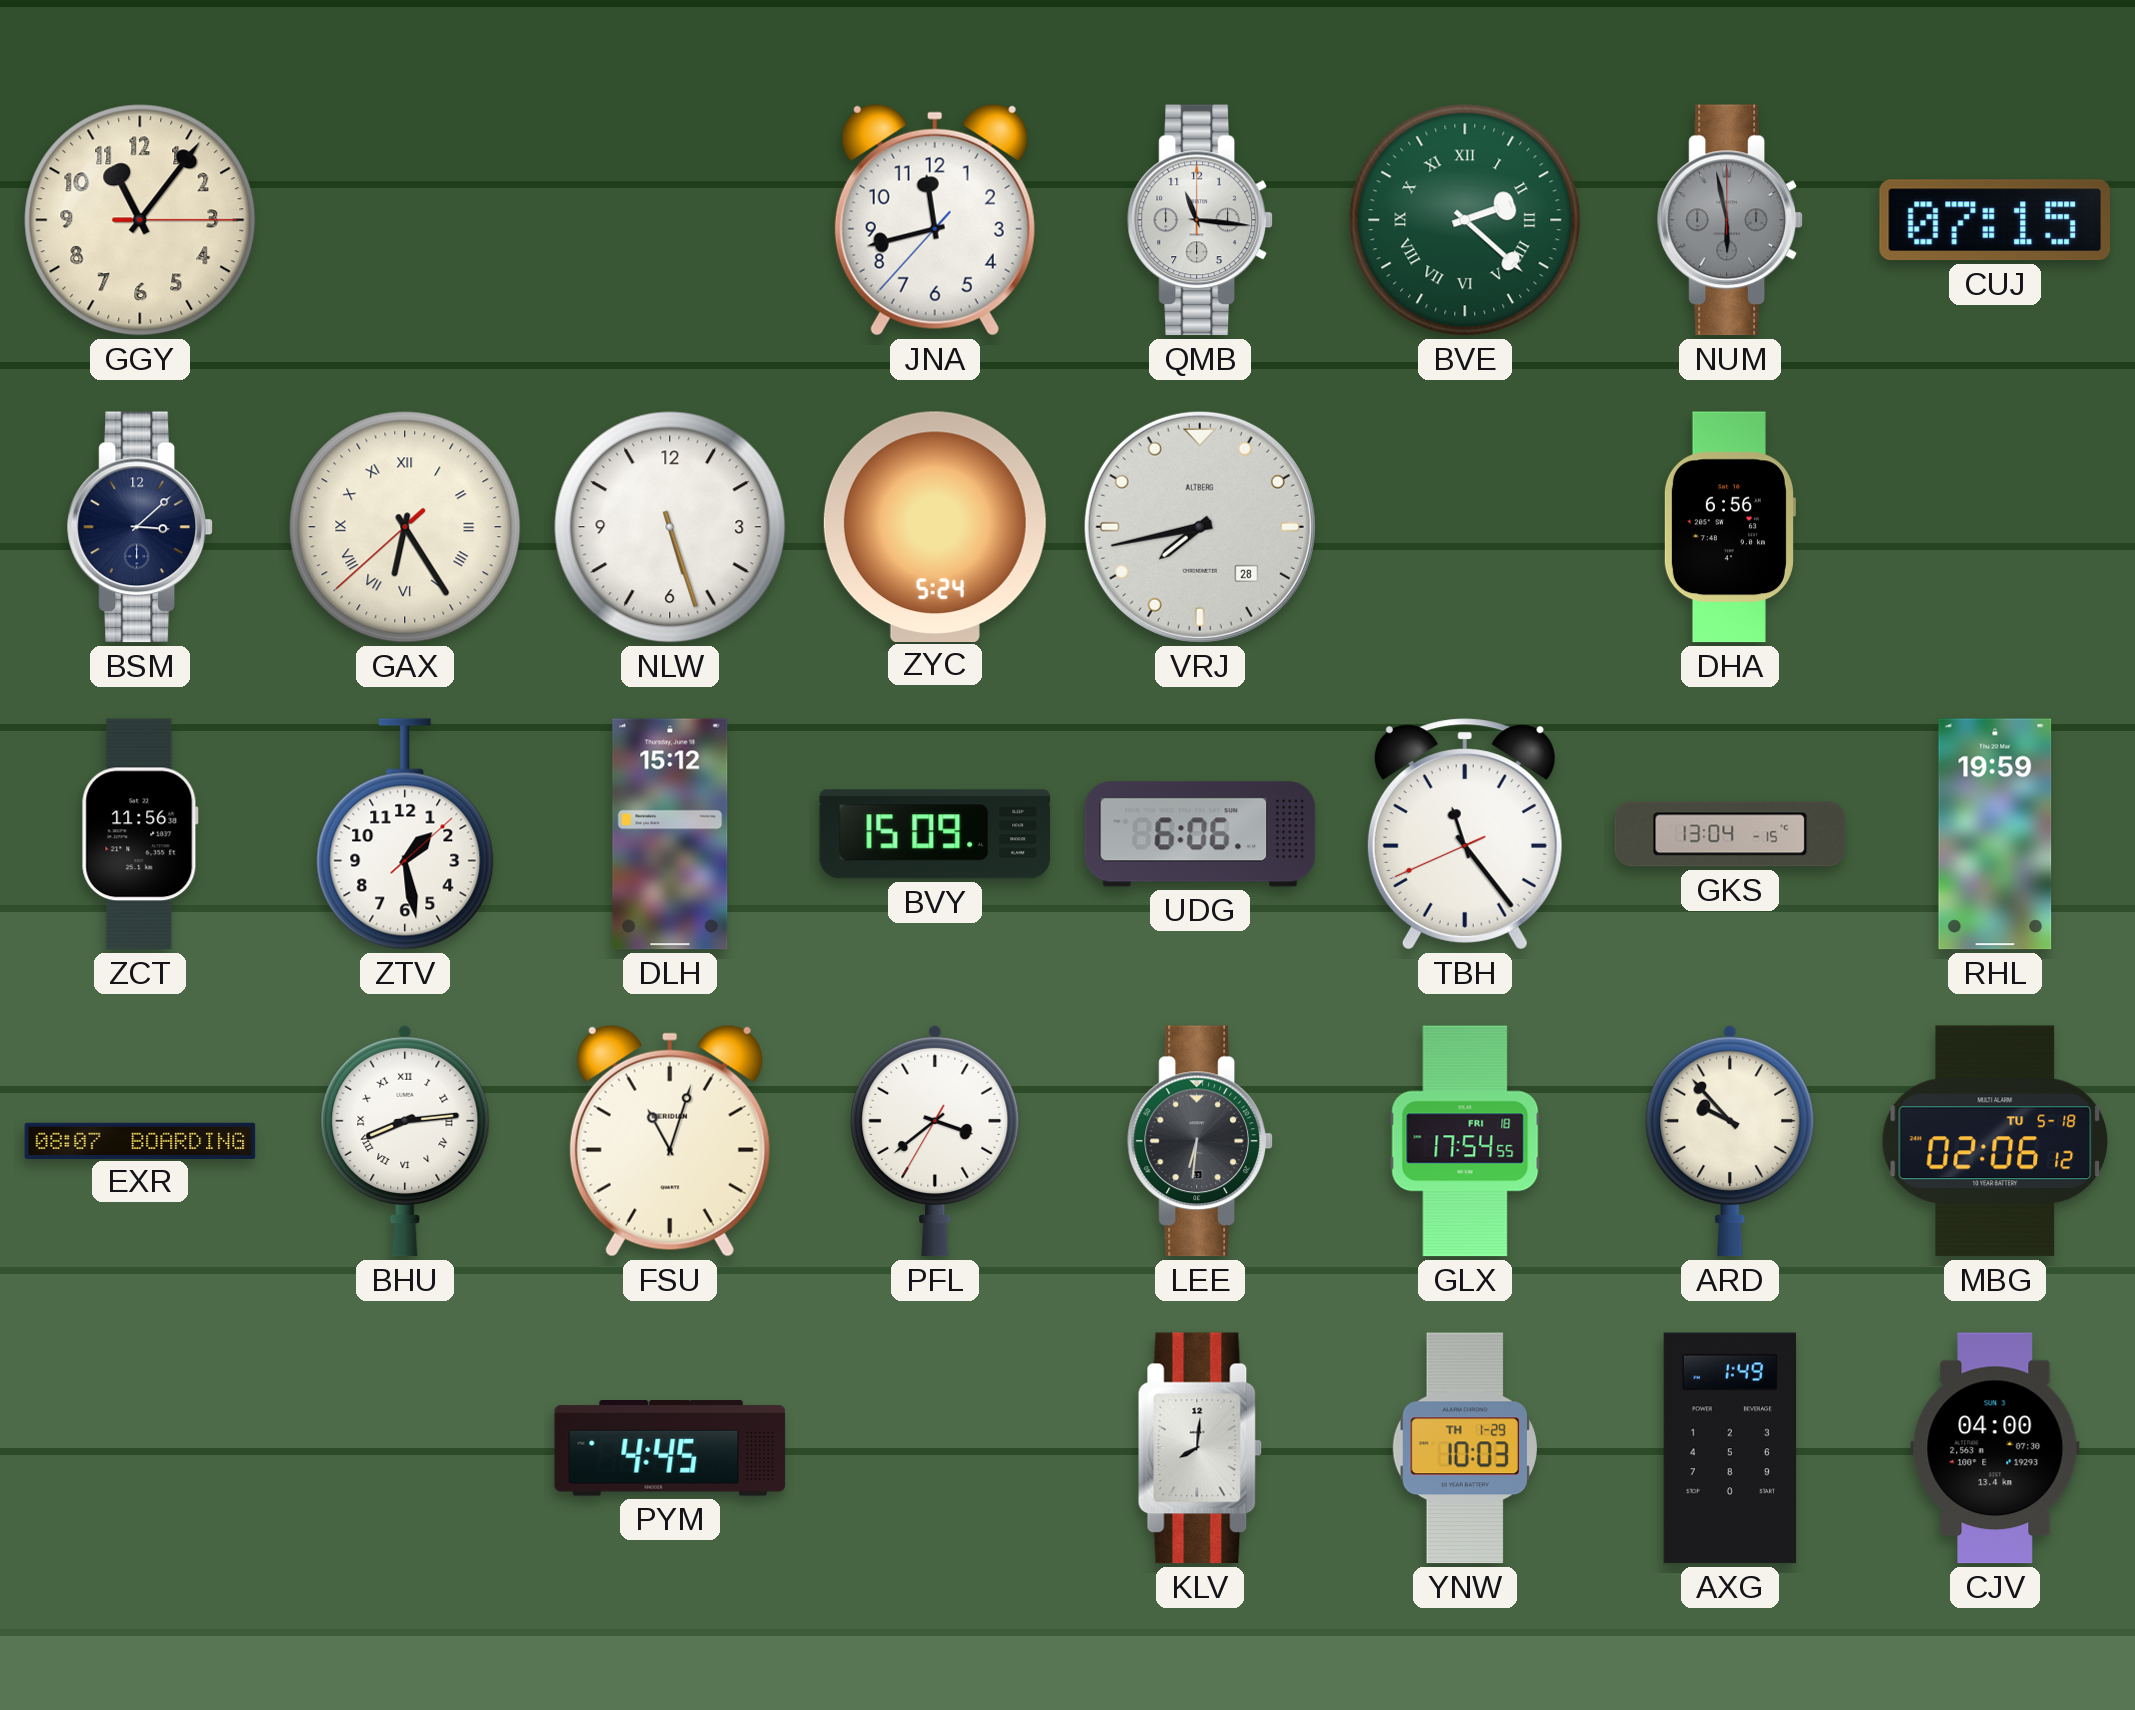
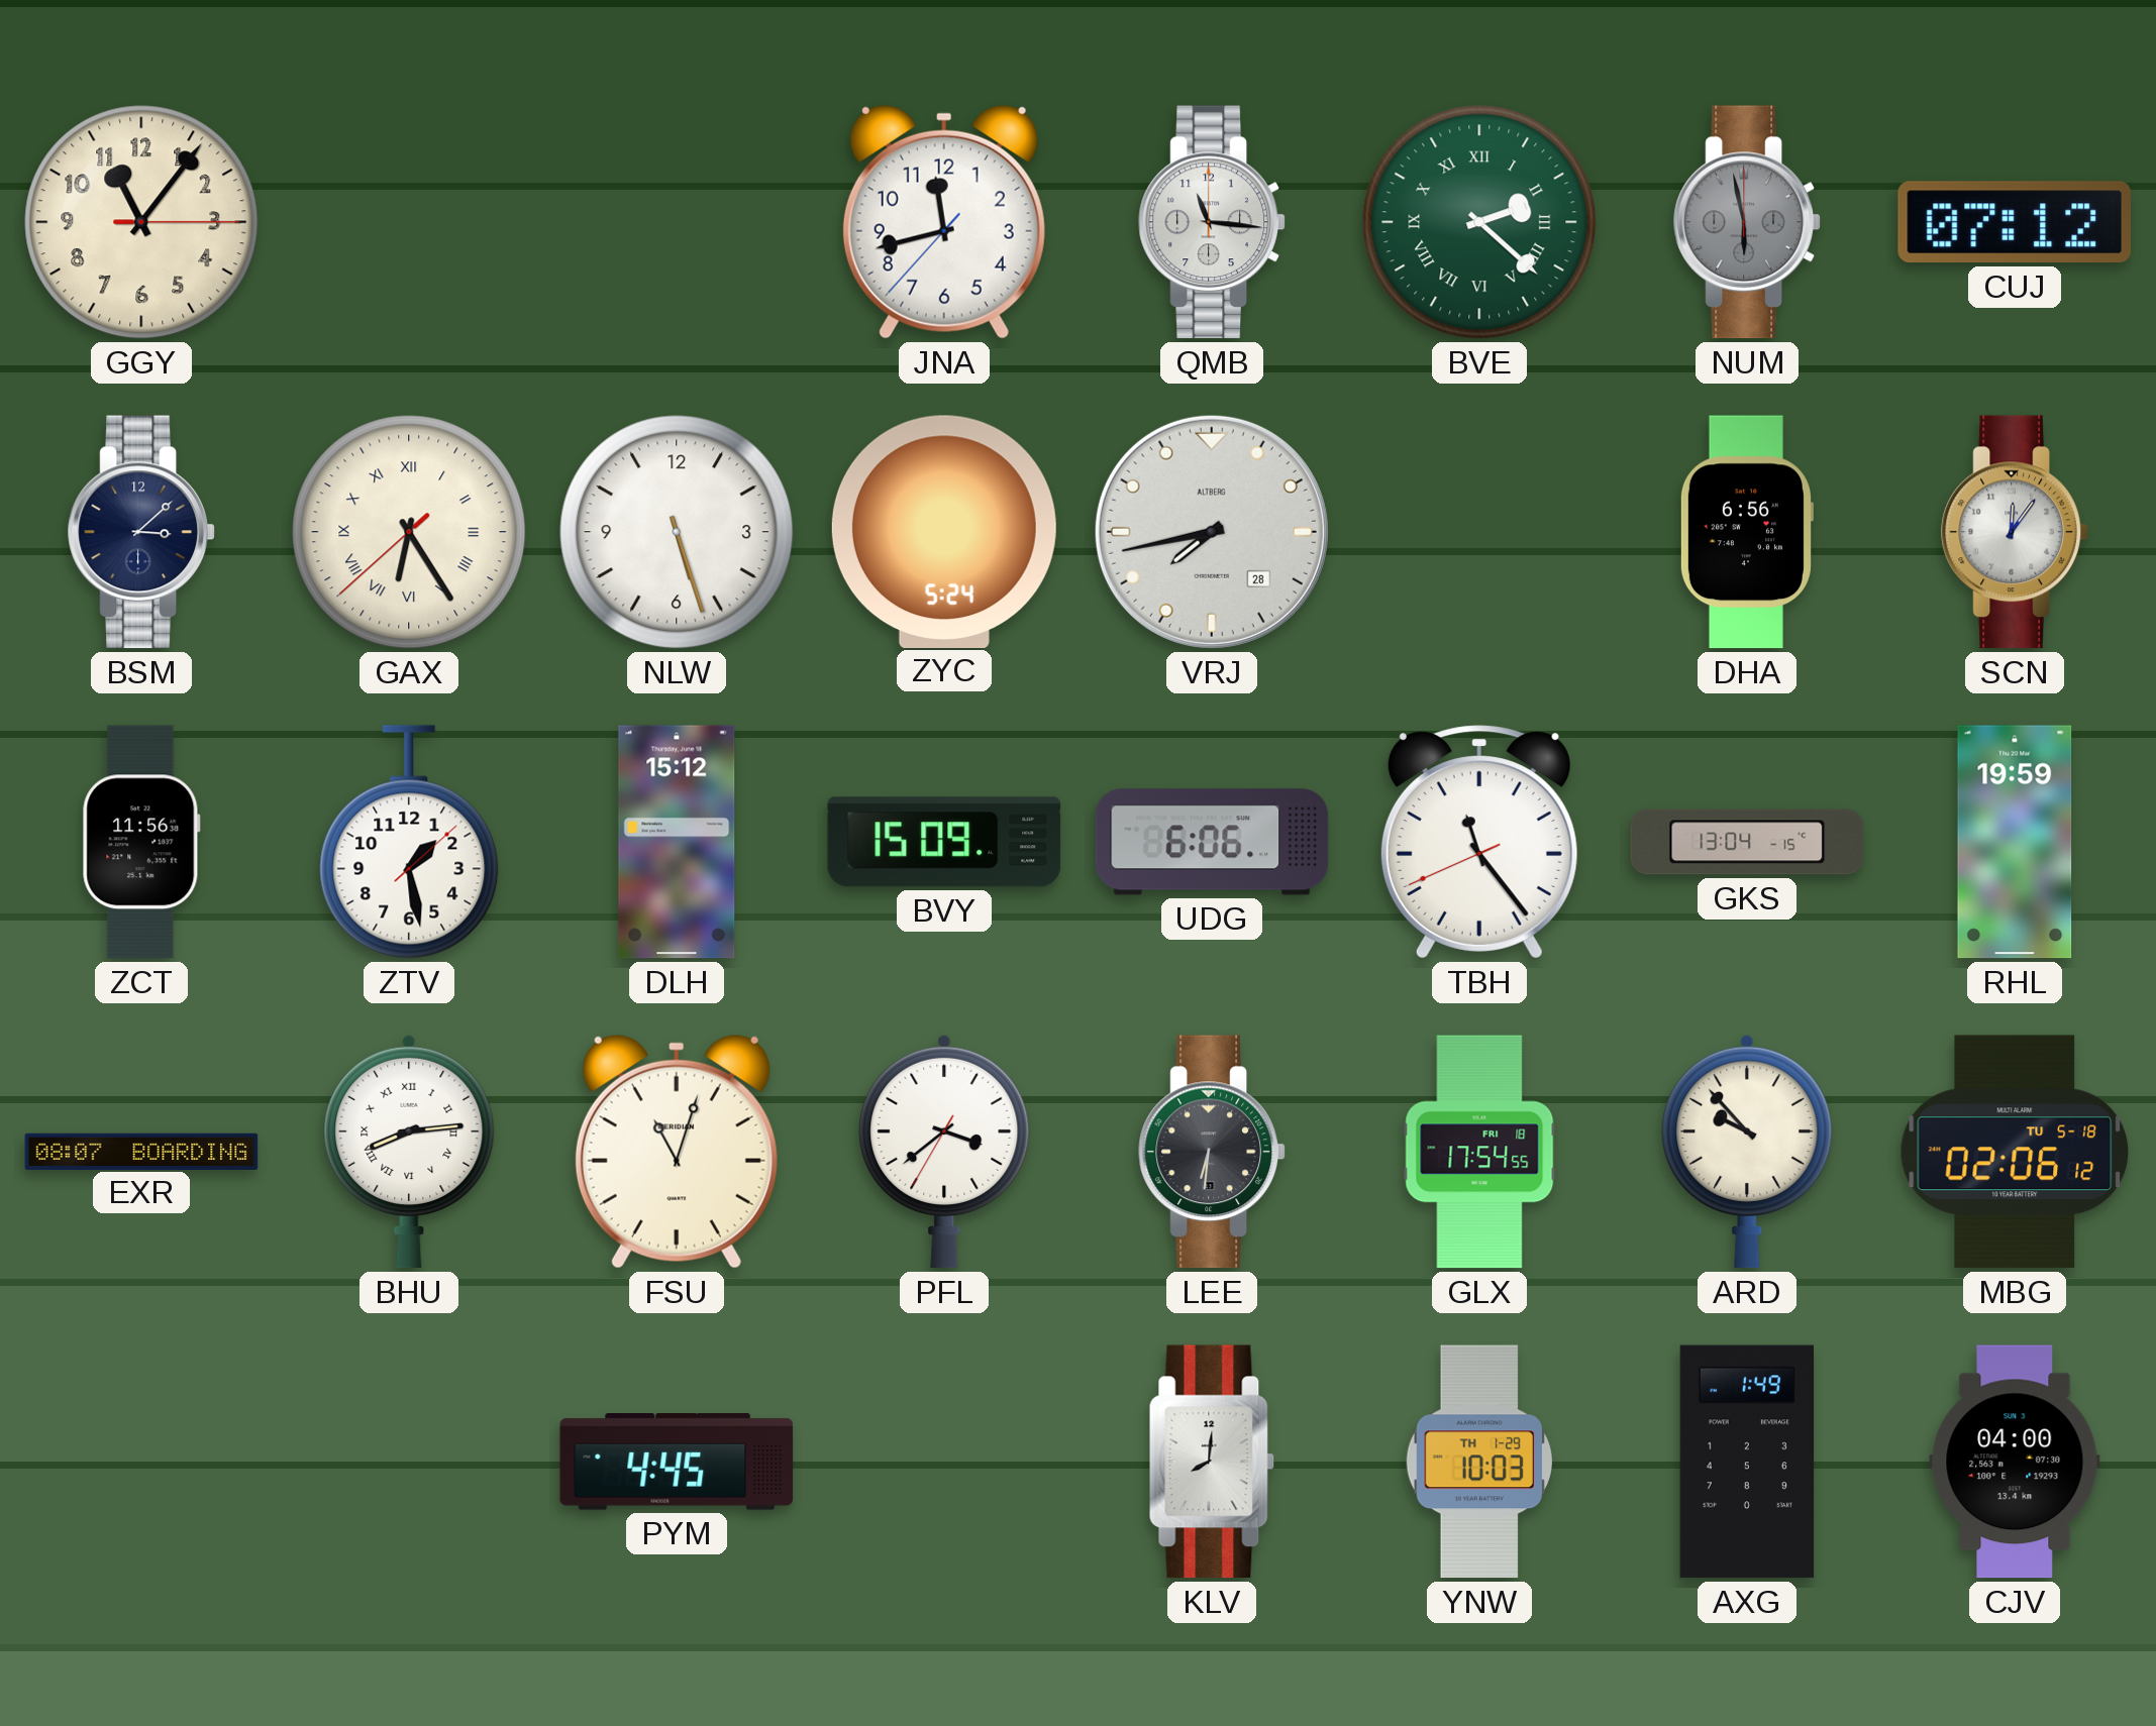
CUJ: 07:15 -> 07:12 (2015, 222)
SCN: none -> 12:06 (2015, 532)
